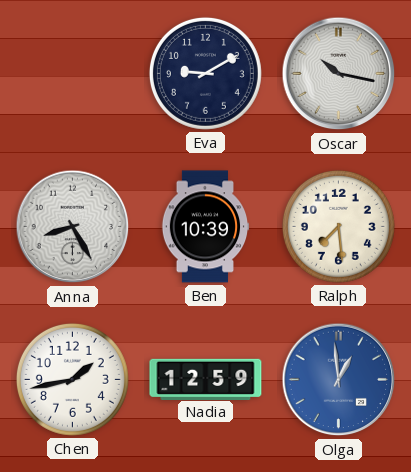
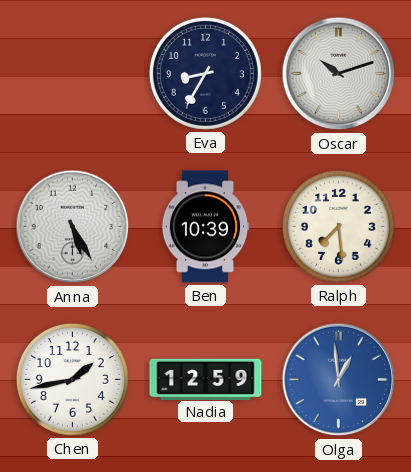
Eva: 9:10 -> 8:35 (205, 73)
Oscar: 10:17 -> 10:12 (339, 74)
Anna: 8:25 -> 5:25 (73, 227)
